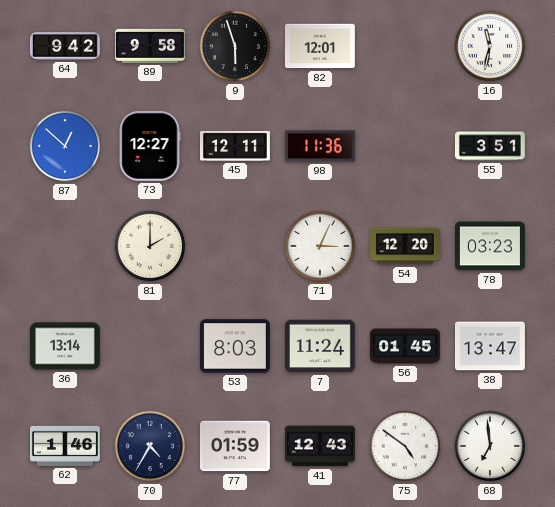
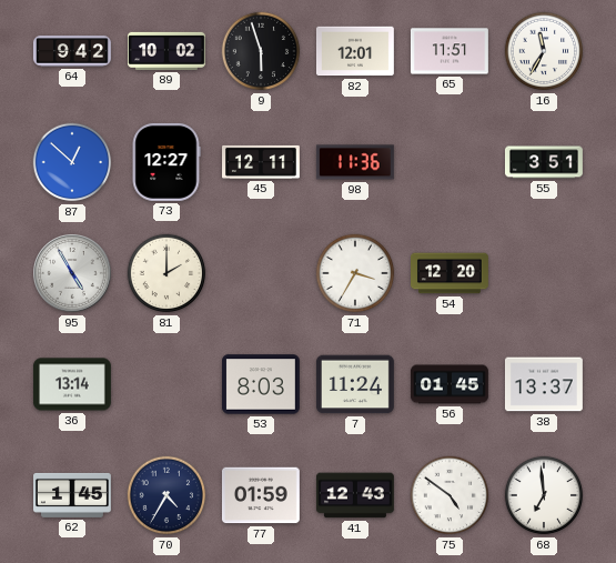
89: 9:58 -> 10:02 (168, 51)
65: none -> 11:51 (450, 51)
16: 11:32 -> 11:35 (544, 51)
95: none -> 4:55 (72, 273)
71: 3:04 -> 3:35 (355, 273)
78: 03:23 -> none (490, 246)
38: 13:47 -> 13:37 (544, 384)
62: 1:46 -> 1:45 (73, 495)
